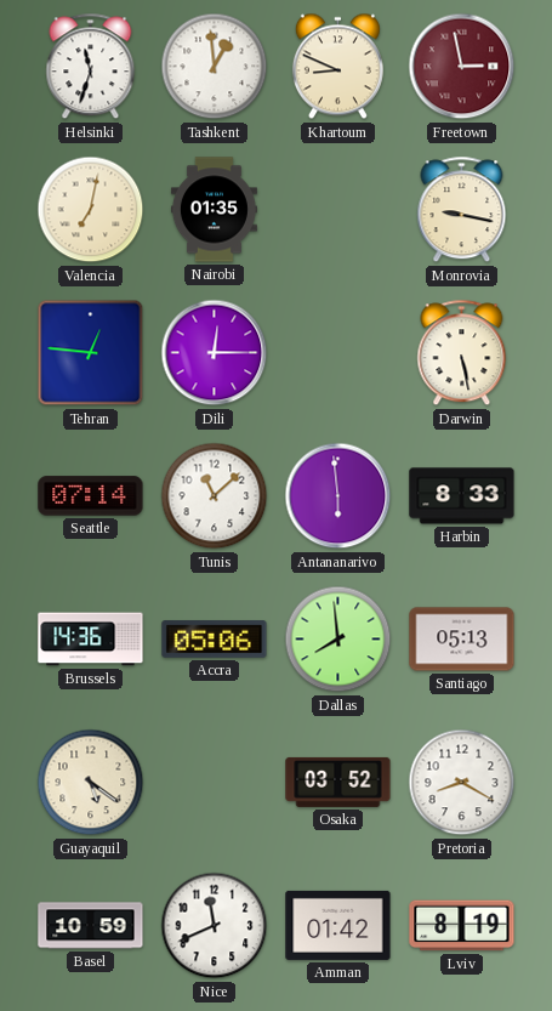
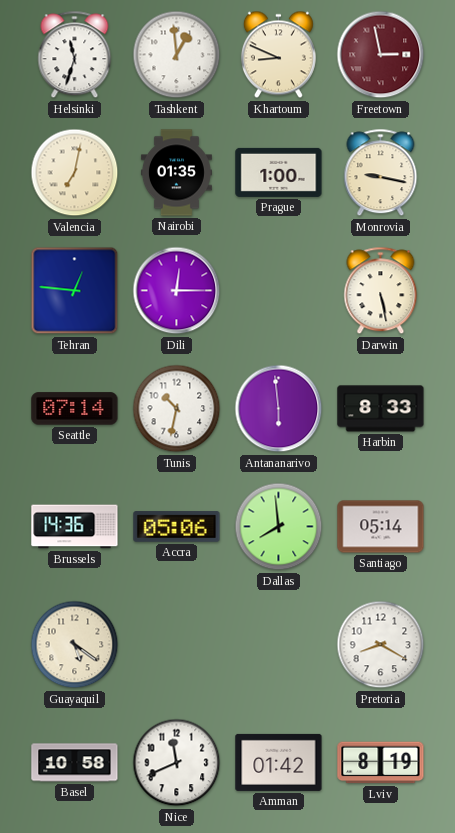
Prague: none -> 1:00 (279, 172)
Tunis: 11:08 -> 10:32 (177, 409)
Santiago: 05:13 -> 05:14 (381, 527)
Osaka: 03:52 -> none (338, 782)
Basel: 10:59 -> 10:58 (75, 763)
